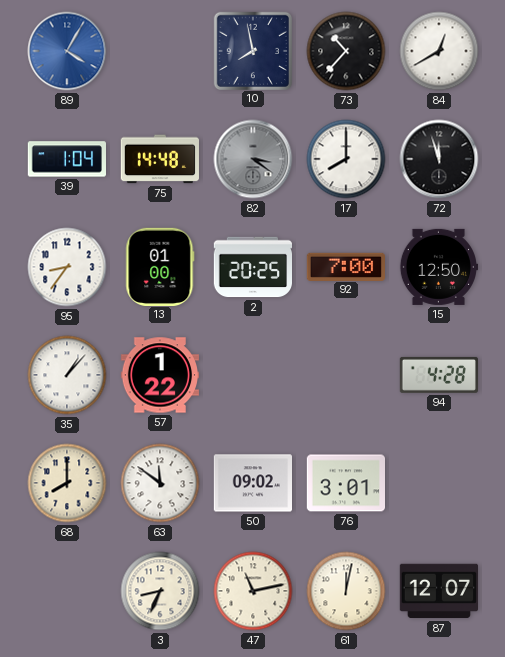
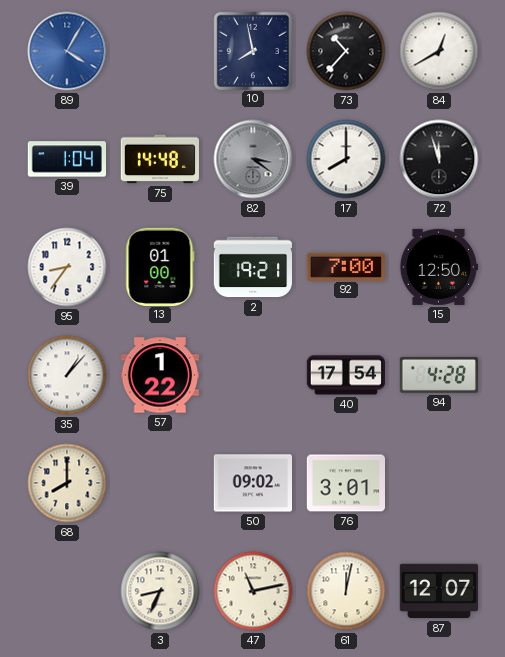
2: 20:25 -> 19:21 (252, 267)
40: none -> 17:54 (345, 375)
63: 11:51 -> none (160, 483)
